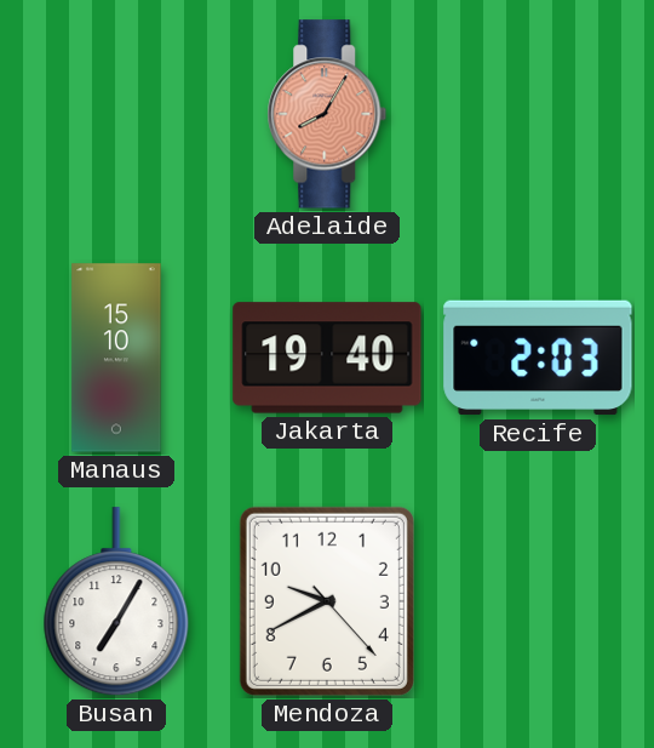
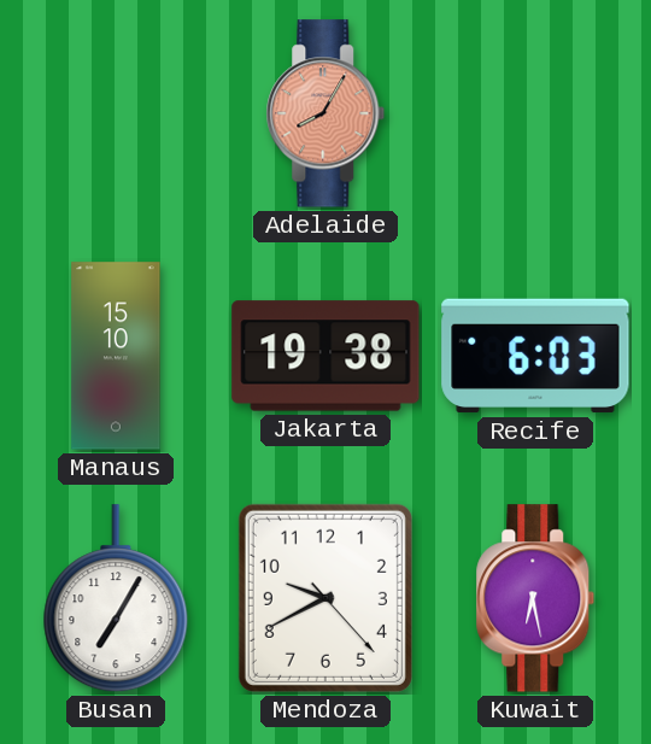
Jakarta: 19:40 -> 19:38 (325, 356)
Recife: 2:03 -> 6:03 (535, 356)
Kuwait: none -> 6:28 (535, 598)
